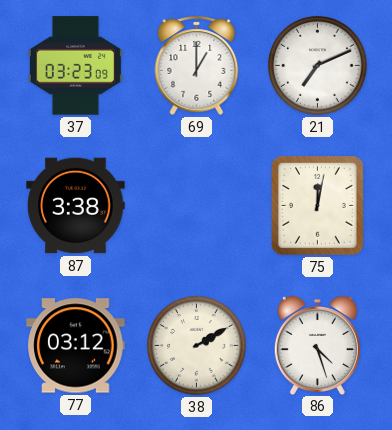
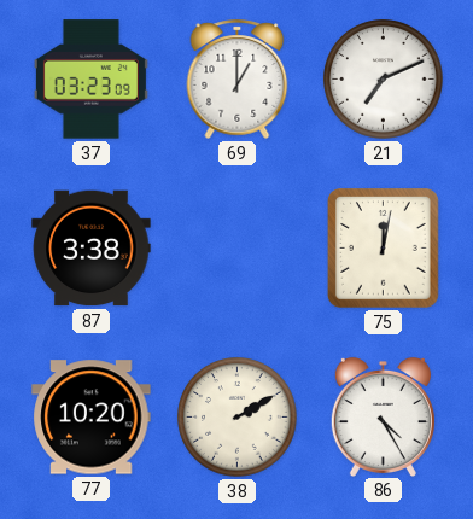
77: 03:12 -> 10:20 (92, 418)
86: 4:27 -> 4:25 (383, 416)
